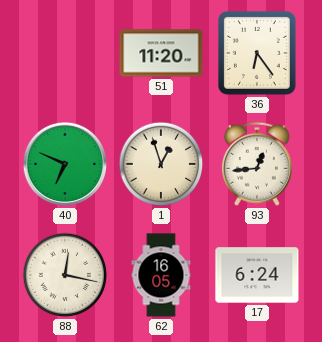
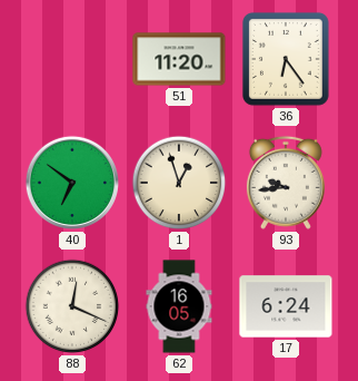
40: 6:49 -> 6:51 (72, 183)
93: 12:44 -> 9:44 (286, 183)
88: 12:17 -> 12:19 (72, 306)
